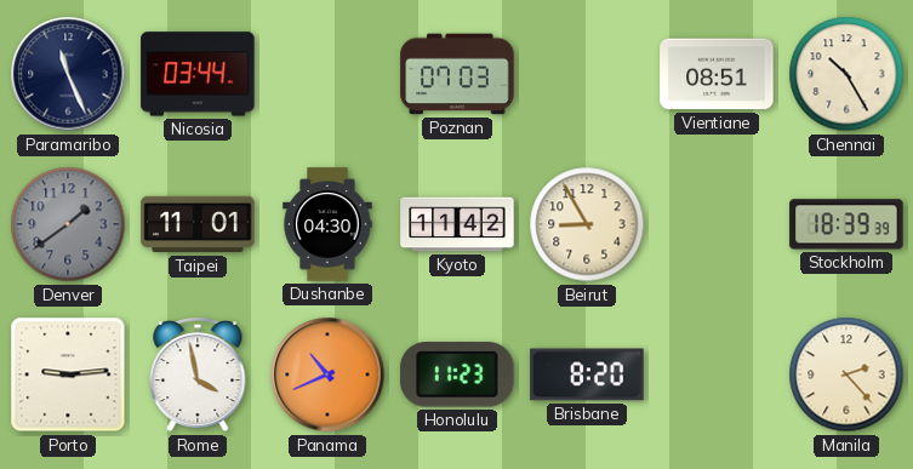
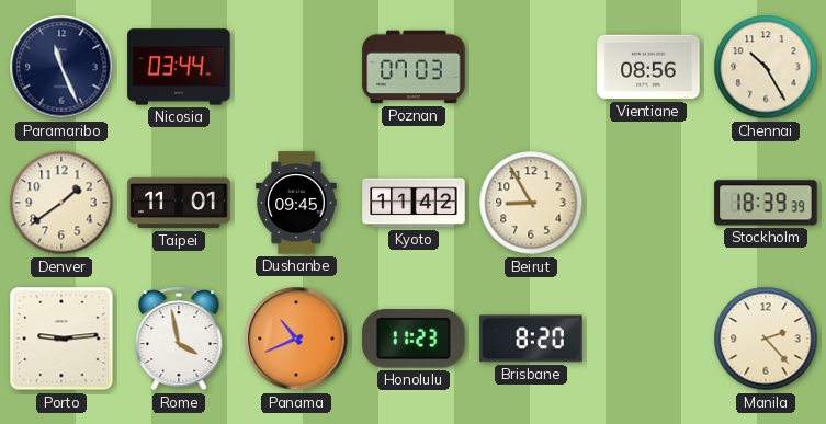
Vientiane: 08:51 -> 08:56 (648, 67)
Denver dial: grey -> cream (61, 203)
Dushanbe: 04:30 -> 09:45 (296, 203)
